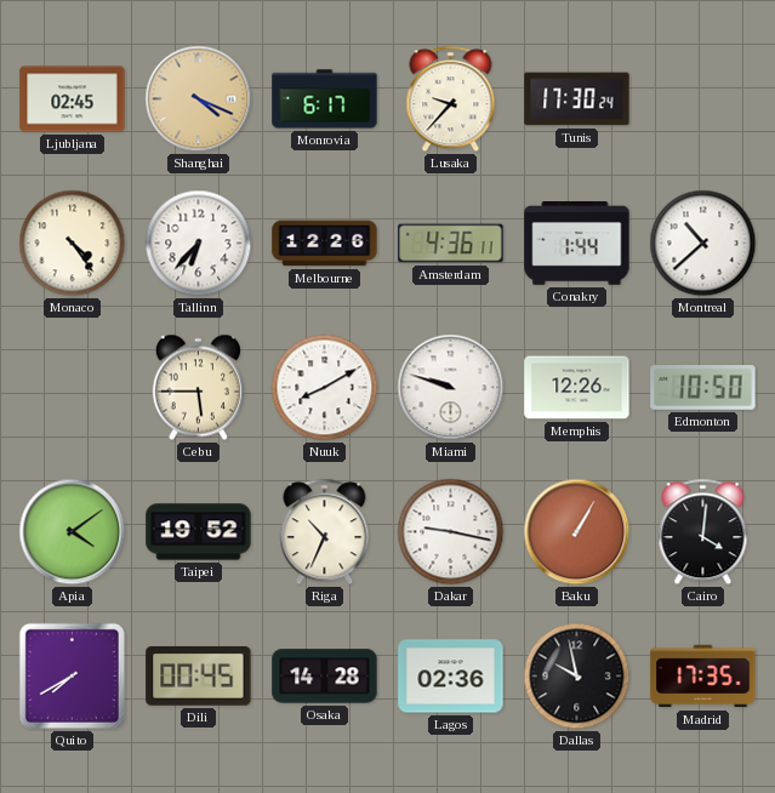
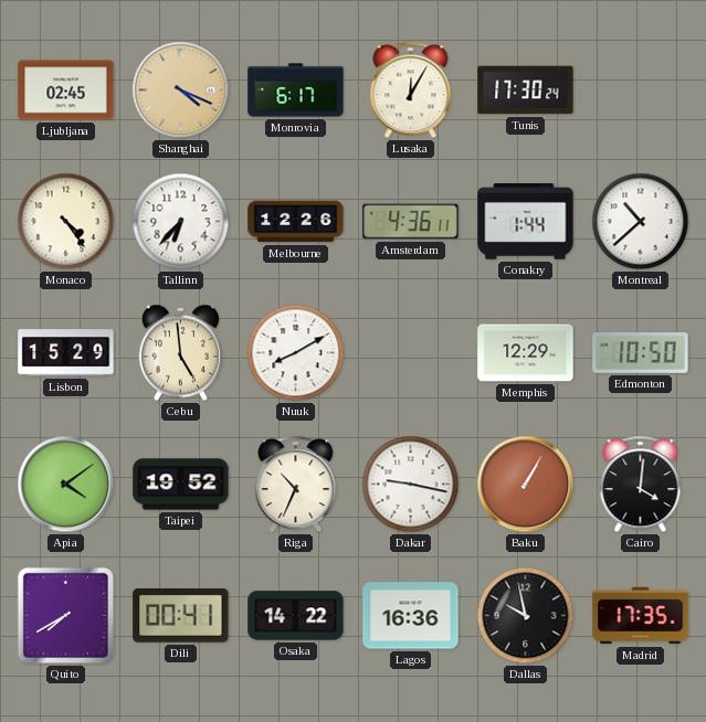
Lusaka: 9:37 -> 12:05 (411, 91)
Lisbon: none -> 15:29 (66, 353)
Cebu: 5:45 -> 4:59 (180, 353)
Miami: 9:48 -> none (451, 388)
Memphis: 12:26 -> 12:29 (526, 353)
Dili: 00:45 -> 00:41 (181, 616)
Osaka: 14:28 -> 14:22 (296, 616)
Lagos: 02:36 -> 16:36 (411, 616)
